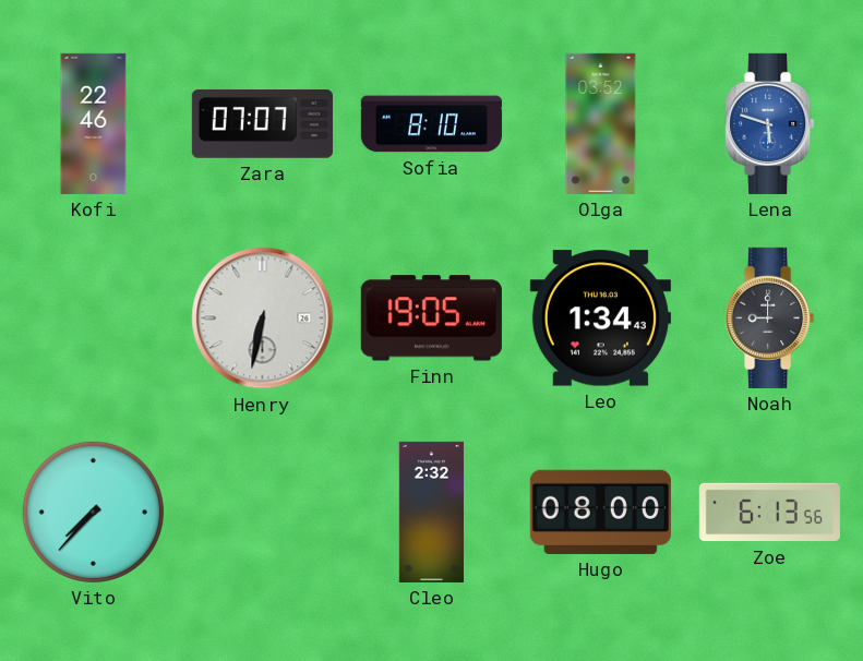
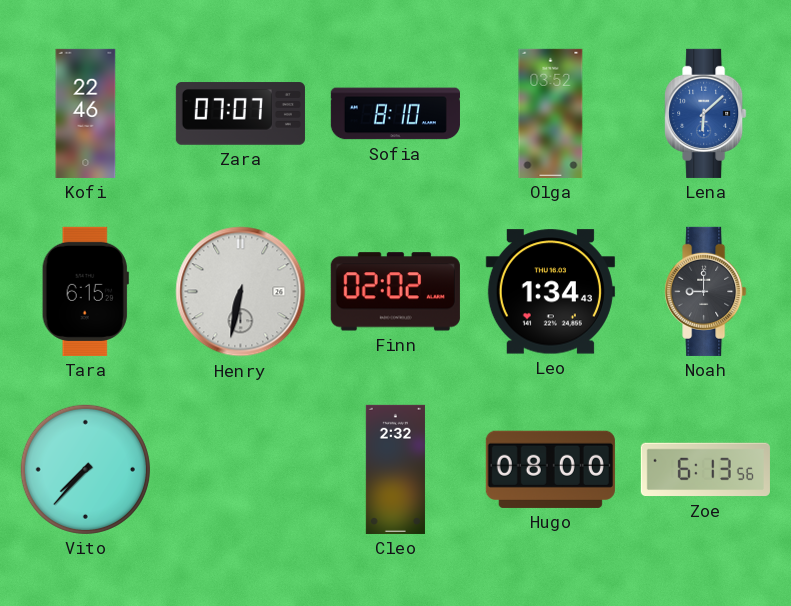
Lena: 5:48 -> 6:08 (706, 113)
Tara: none -> 6:15 (85, 291)
Finn: 19:05 -> 02:02 (395, 292)
